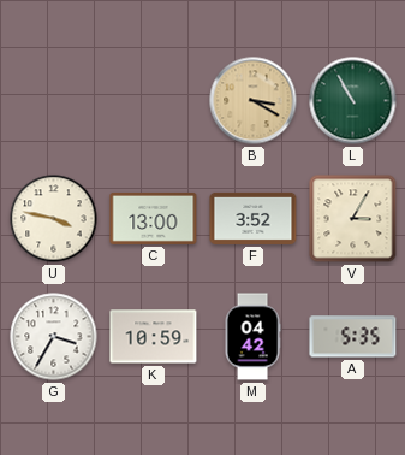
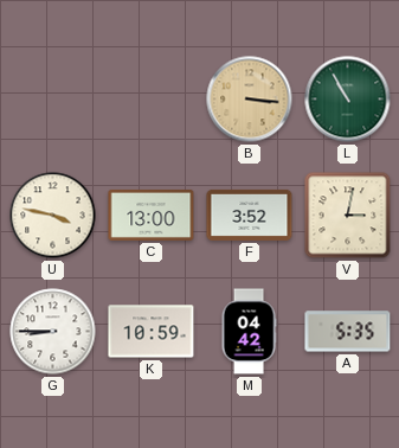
B: 3:20 -> 3:16 (250, 100)
V: 3:05 -> 3:02 (348, 216)
G: 3:35 -> 8:45 (53, 332)
